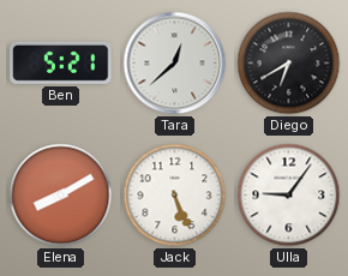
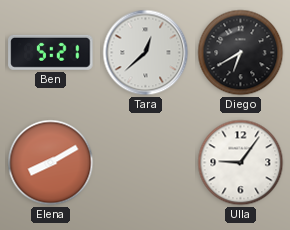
Jack: 5:26 -> none (175, 196)
